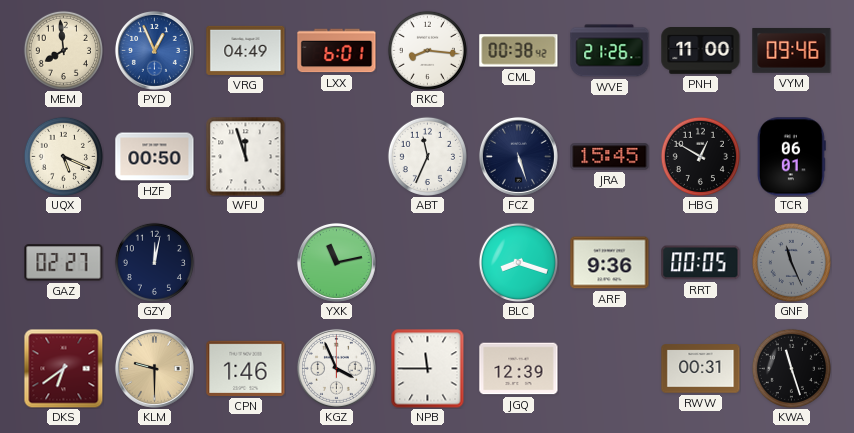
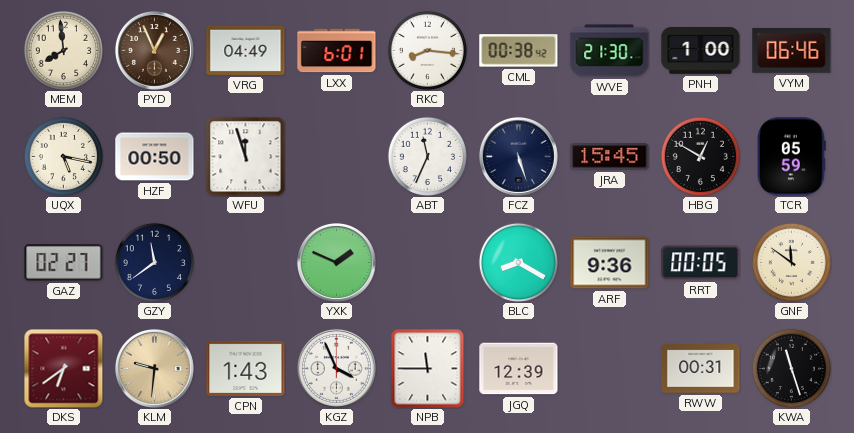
PYD dial: blue -> brown (154, 50)
WVE: 21:26 -> 21:30 (610, 51)
PNH: 11:00 -> 1:00 (701, 51)
VYM: 09:46 -> 06:46 (792, 50)
UQX: 5:19 -> 5:17 (63, 156)
TCR: 06:01 -> 05:59 (791, 157)
GZY: 12:02 -> 11:39 (154, 262)
YXK: 11:13 -> 1:49 (336, 262)
BLC: 8:18 -> 8:20 (518, 262)
GNF: 11:26 -> 11:51 (791, 262)
GNF dial: grey -> cream (791, 262)
KLM: 9:30 -> 9:31 (154, 368)
CPN: 1:46 -> 1:43 (246, 368)
